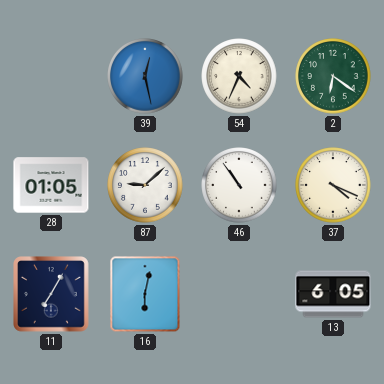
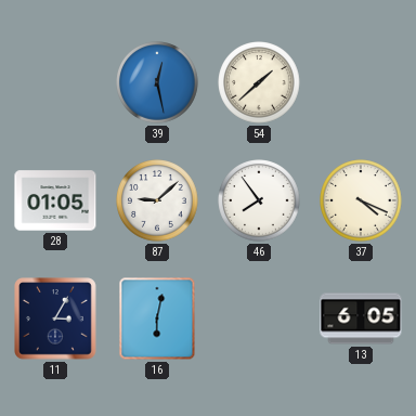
54: 4:34 -> 1:38 (259, 82)
2: 6:21 -> none (333, 76)
46: 10:54 -> 7:54 (259, 200)
11: 7:05 -> 3:05 (56, 320)
